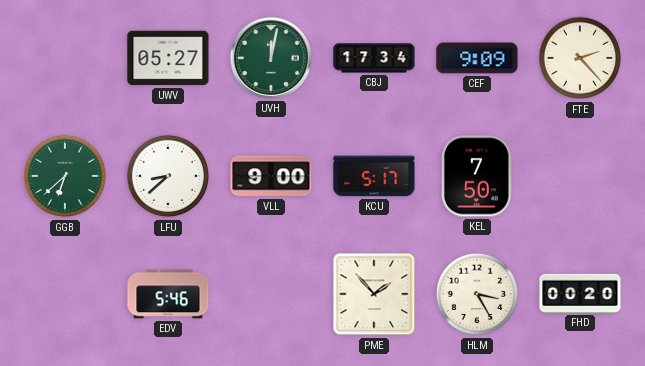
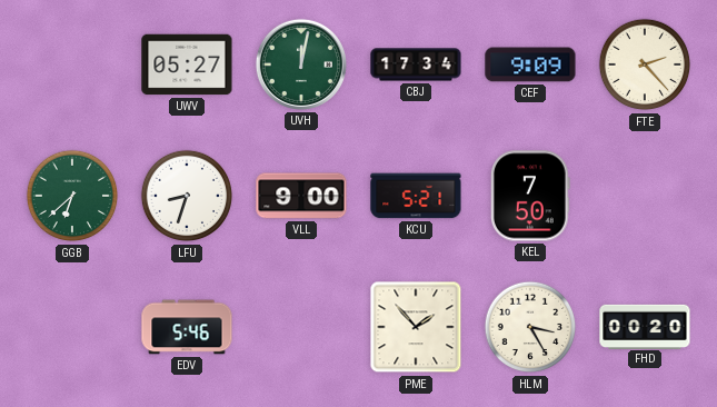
LFU: 8:38 -> 8:33 (187, 196)
KCU: 5:17 -> 5:21 (416, 196)
